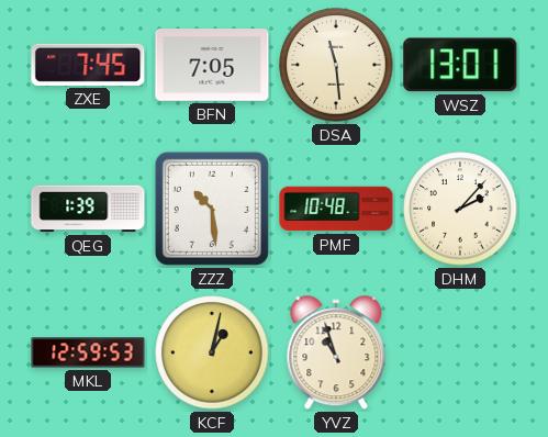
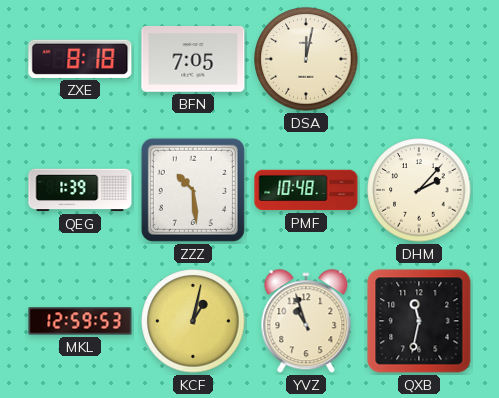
ZXE: 7:45 -> 8:18 (80, 59)
DSA: 11:29 -> 12:02 (306, 59)
WSZ: 13:01 -> none (460, 65)
QXB: none -> 11:32 (419, 321)
